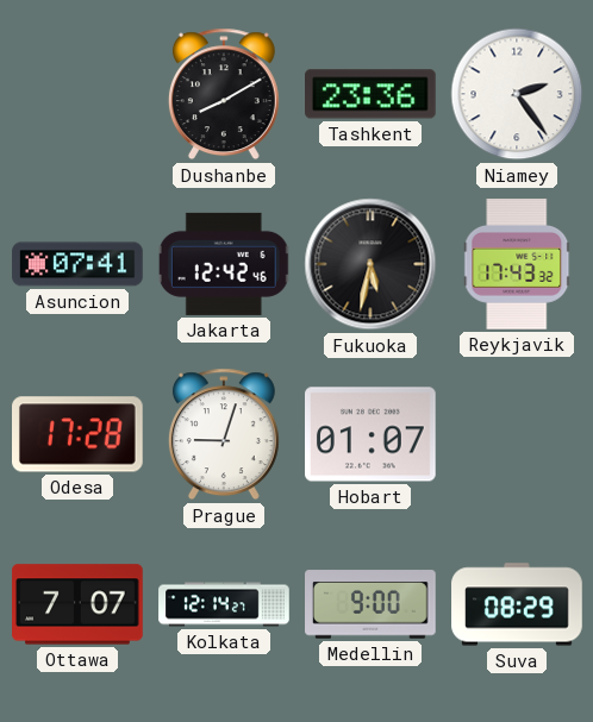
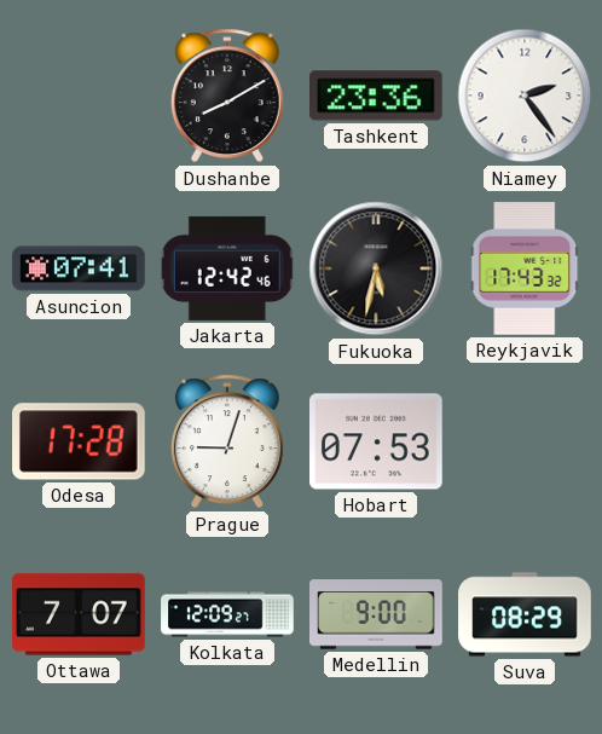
Hobart: 01:07 -> 07:53 (377, 441)
Kolkata: 12:14 -> 12:09 (227, 614)
